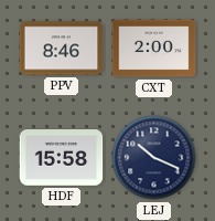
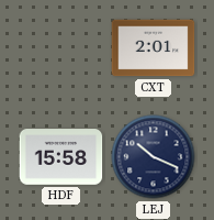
PPV: 8:46 -> none (62, 49)
CXT: 2:00 -> 2:01 (154, 48)
